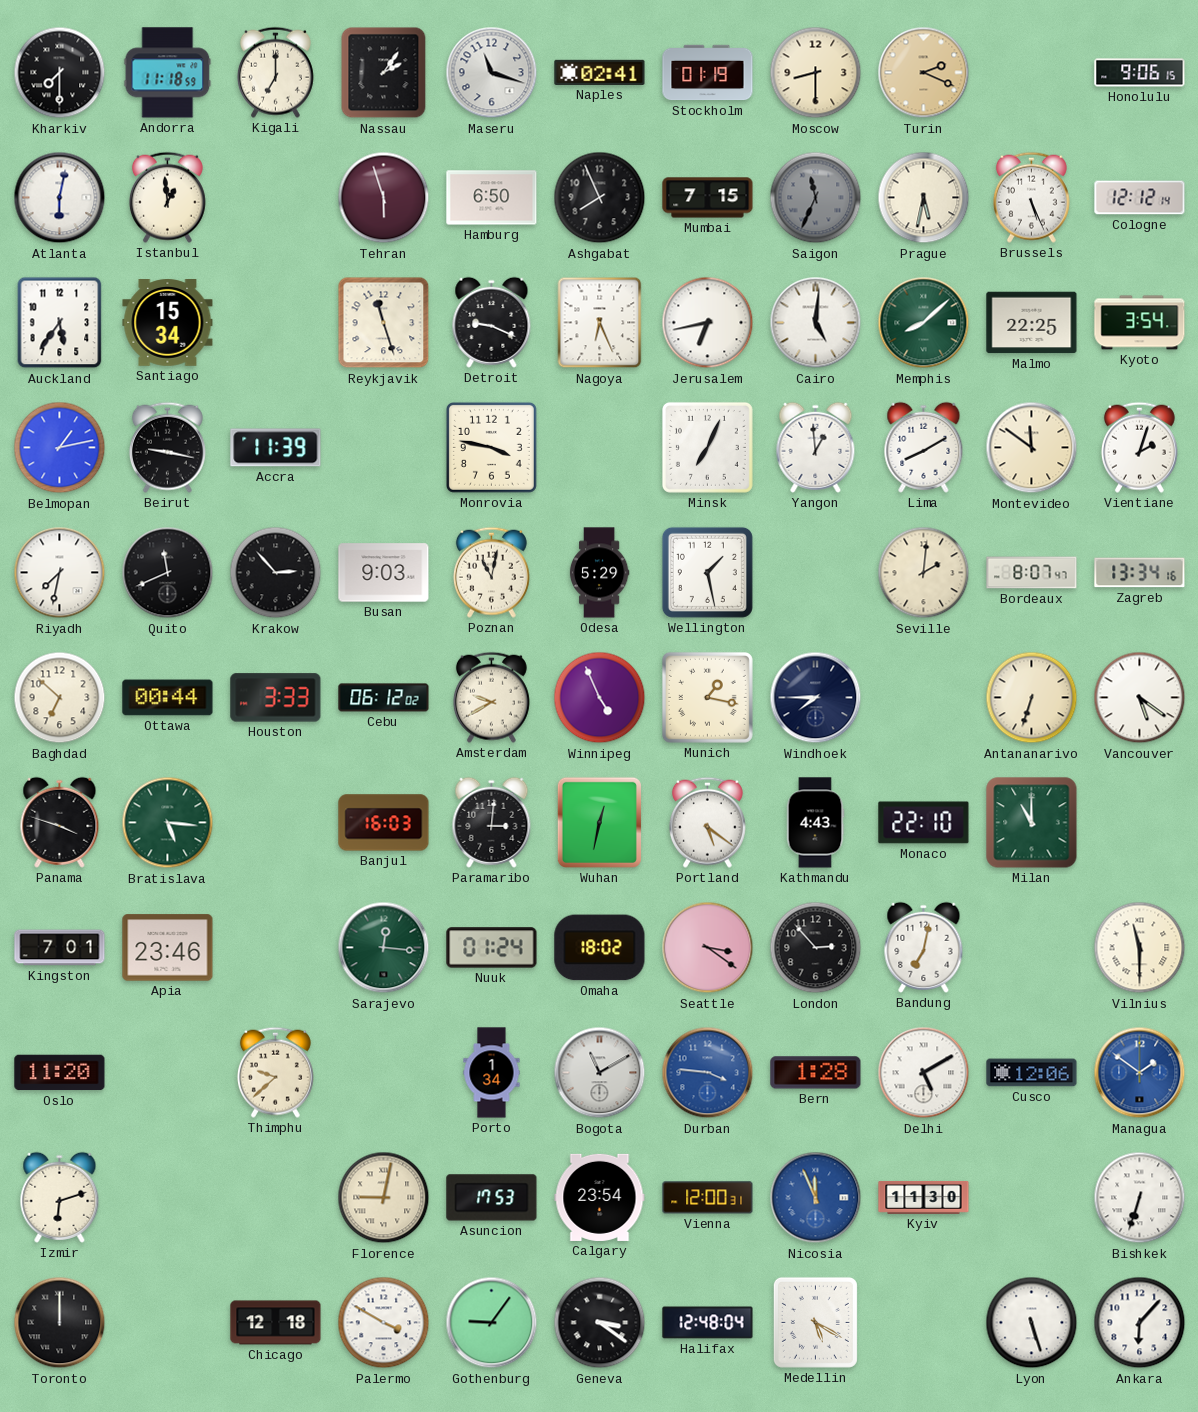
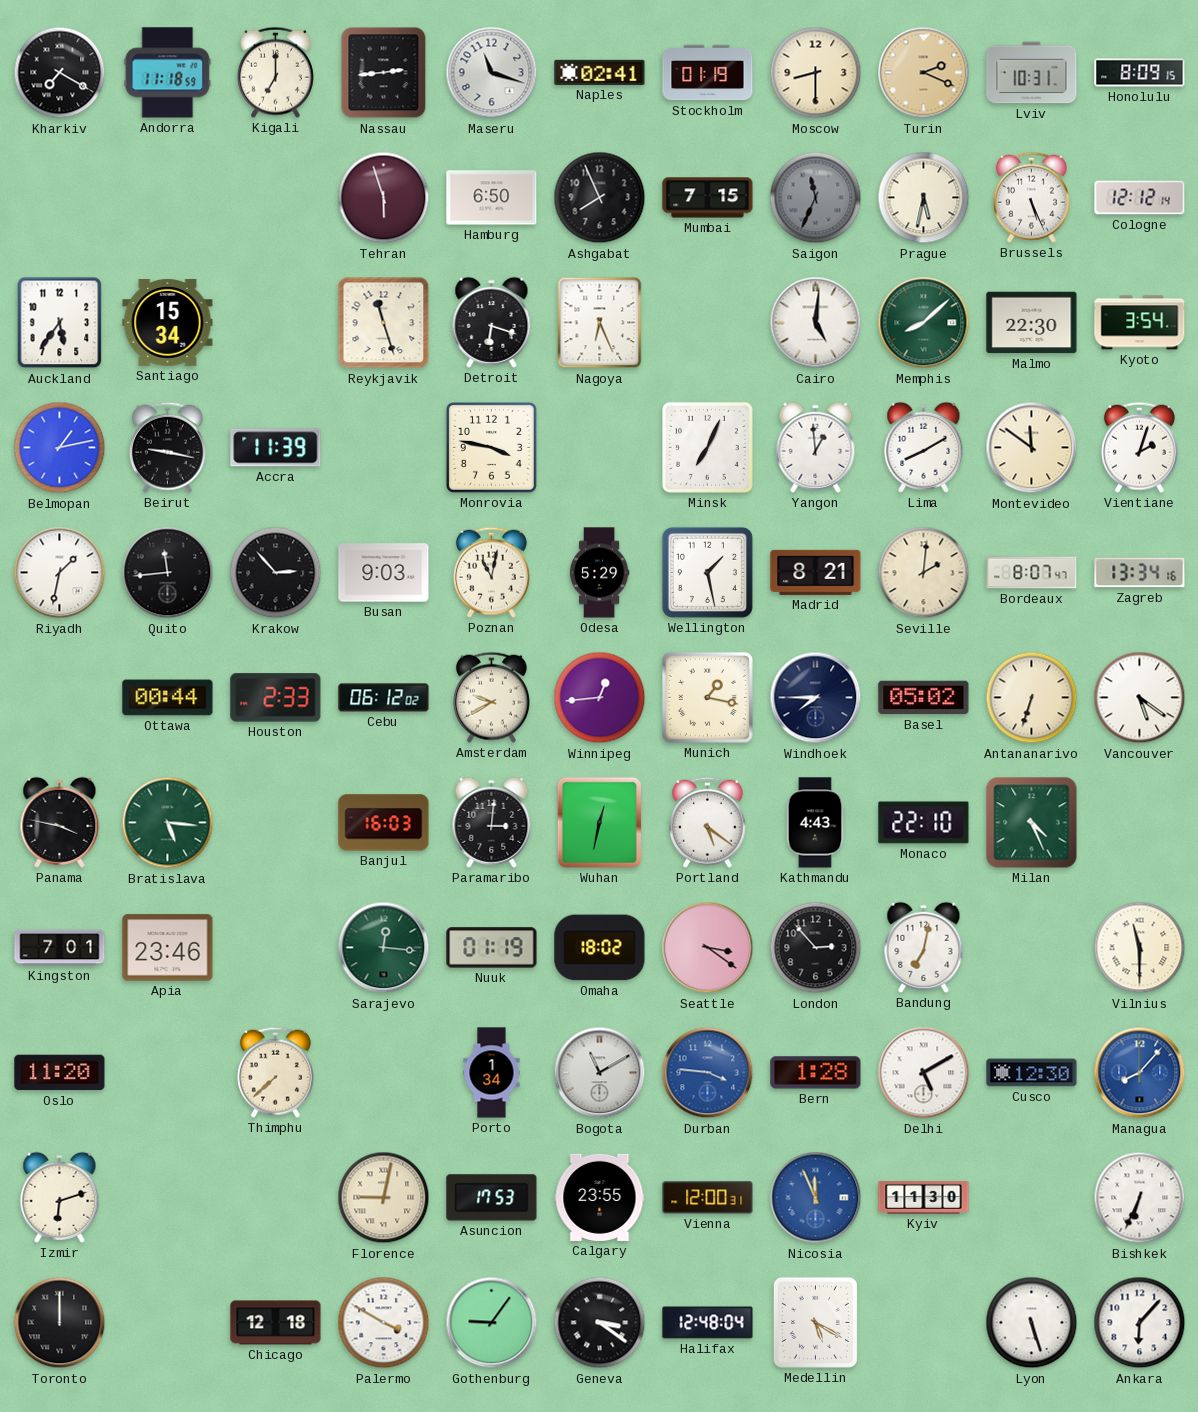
Kharkiv: 7:30 -> 7:20 (60, 73)
Nassau: 2:06 -> 2:44 (384, 73)
Lviv: none -> 10:31 (1032, 73)
Honolulu: 9:06 -> 8:09 (1140, 73)
Atlanta: 6:02 -> none (60, 198)
Istanbul: 12:59 -> none (167, 197)
Detroit: 9:19 -> 6:18 (492, 322)
Jerusalem: 6:43 -> none (708, 323)
Malmo: 22:25 -> 22:30 (1032, 323)
Riyadh: 7:32 -> 1:32 (60, 573)
Quito: 11:41 -> 11:44 (168, 573)
Madrid: none -> 8:21 (816, 572)
Baghdad: 6:52 -> none (60, 698)
Houston: 3:33 -> 2:33 (276, 698)
Winnipeg: 4:56 -> 12:44 (600, 698)
Basel: none -> 05:02 (924, 698)
Panama: 3:48 -> 3:47 (60, 822)
Milan: 11:00 -> 4:26 (1032, 823)
Nuuk: 01:24 -> 01:19 (492, 948)
Thimphu: 9:38 -> 7:38 (275, 1072)
Cusco: 12:06 -> 12:30 (1032, 1073)
Managua: 1:51 -> 8:07 (1140, 1073)
Calgary: 23:54 -> 23:55 (600, 1197)
Bishkek: 6:33 -> 6:34 (1140, 1198)
